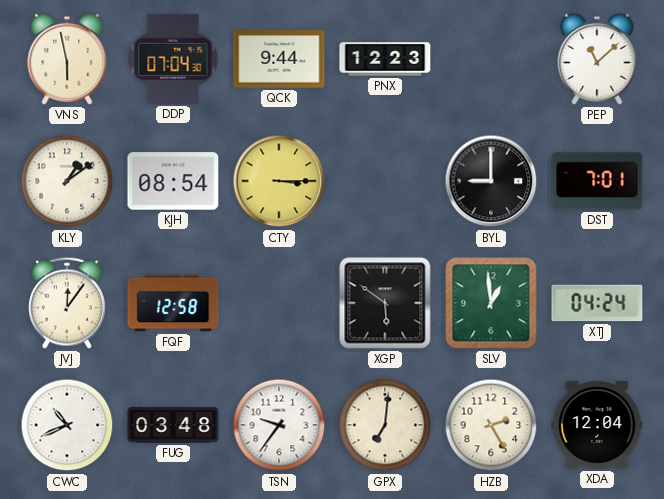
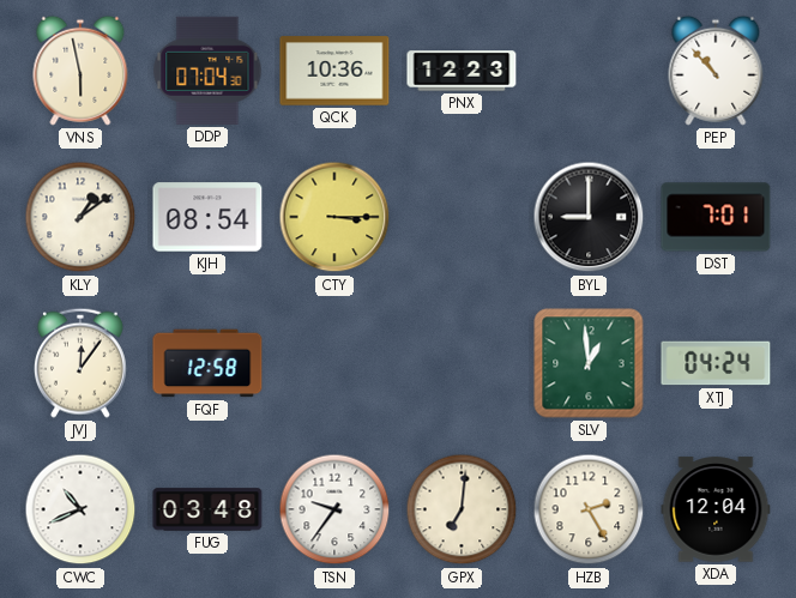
QCK: 9:44 -> 10:36 (334, 71)
PEP: 11:08 -> 10:53 (716, 71)
XGP: 5:51 -> none (385, 303)
